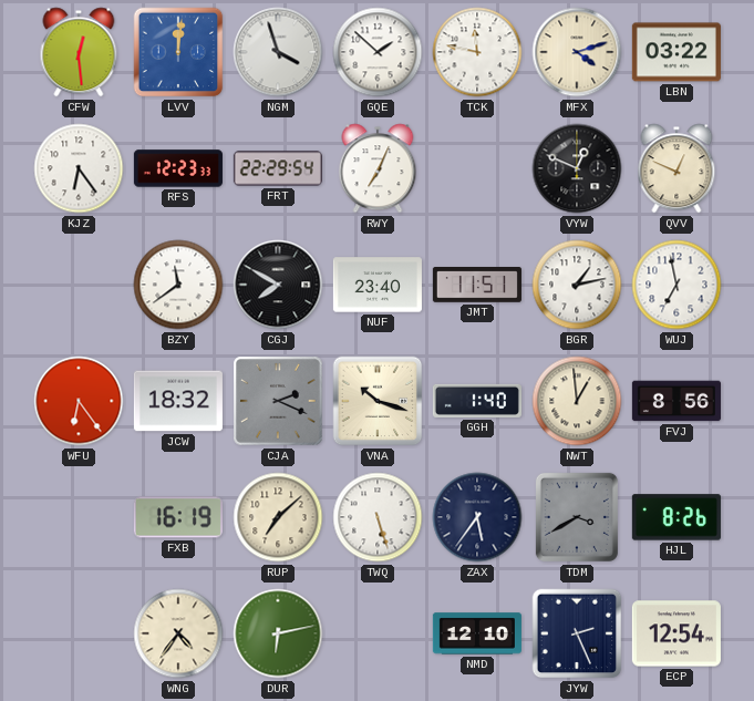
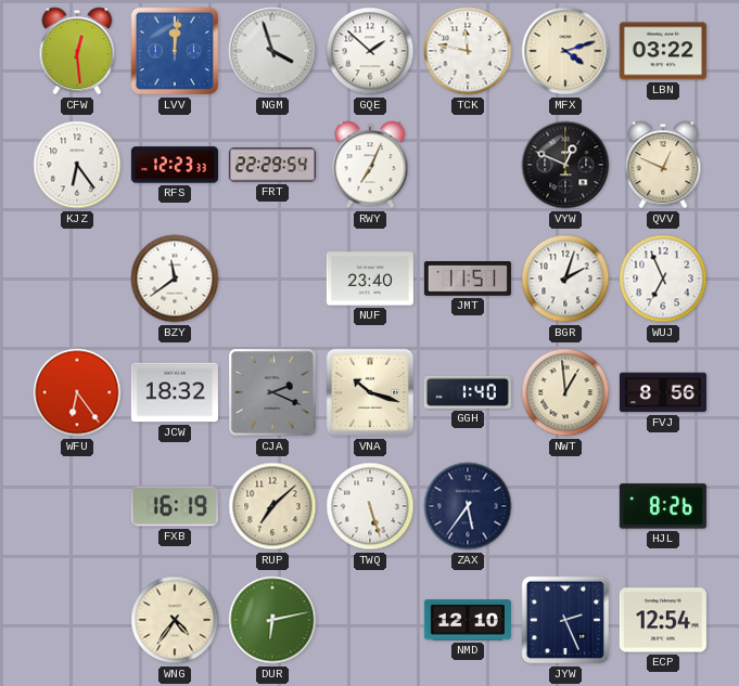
CGJ: 7:50 -> none (278, 285)
BGR: 1:13 -> 2:03 (565, 279)
WUJ: 6:58 -> 6:56 (663, 279)
TDM: 3:40 -> none (577, 517)
